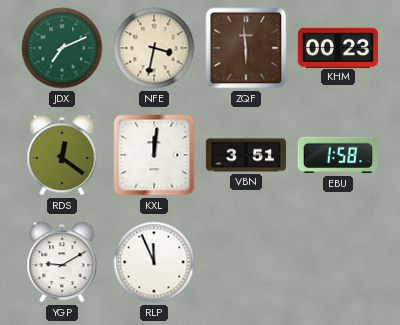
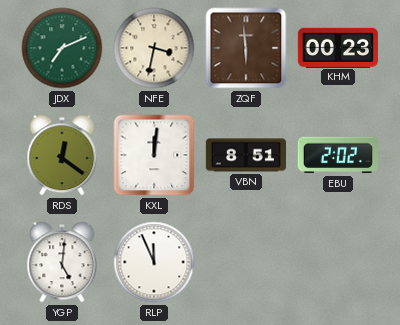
VBN: 3:51 -> 8:51 (245, 155)
EBU: 1:58 -> 2:02 (338, 155)
YGP: 9:10 -> 5:01 (62, 262)
